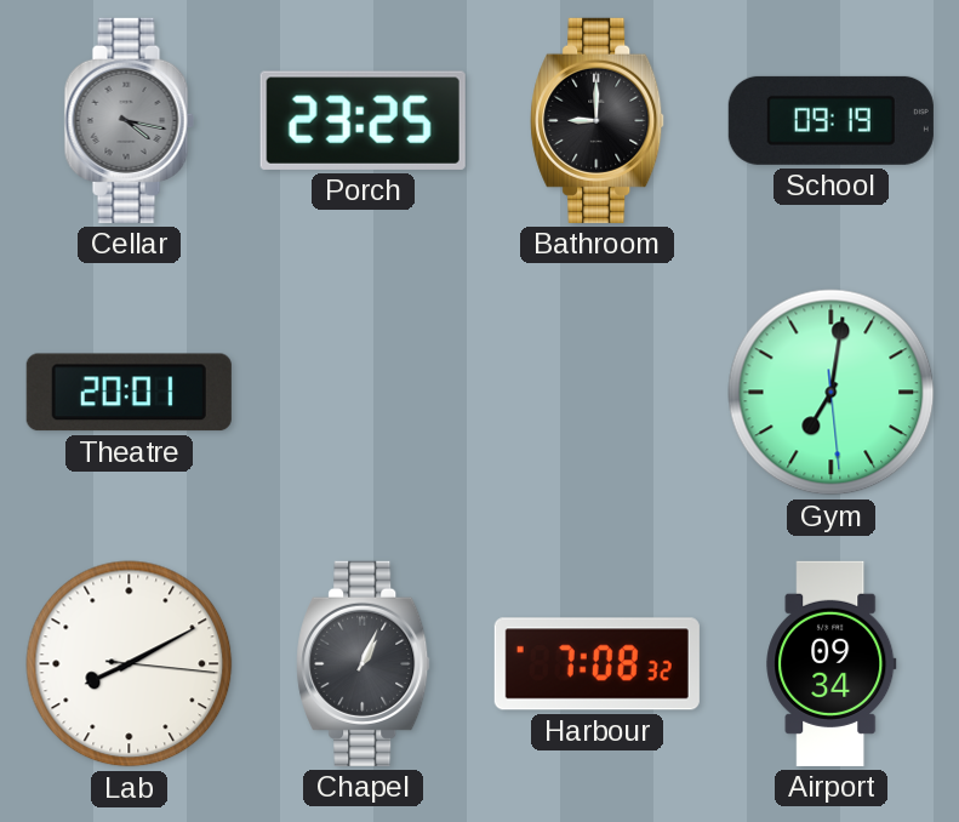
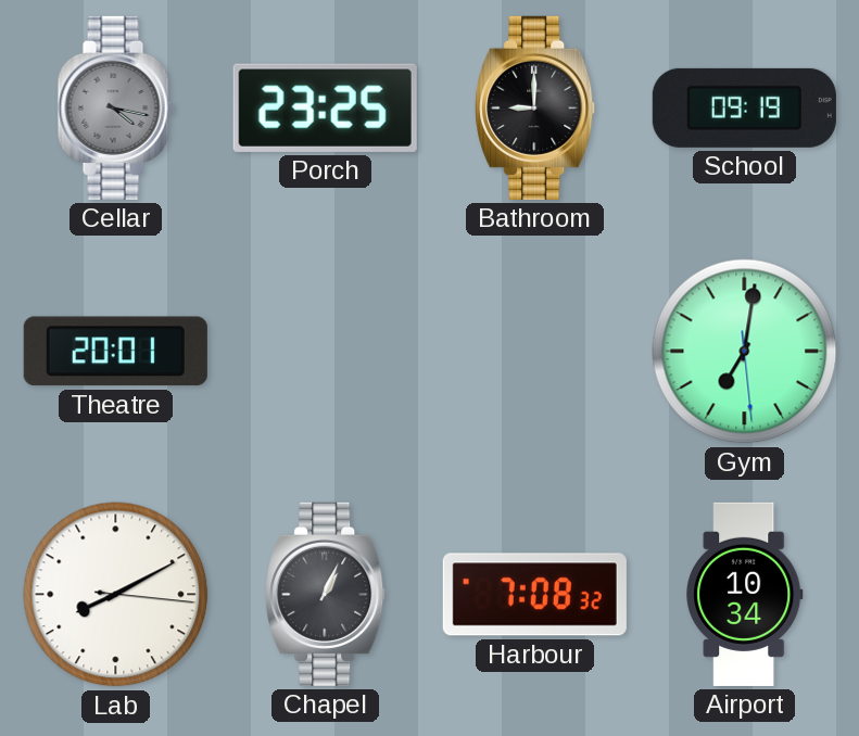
Airport: 09:34 -> 10:34 (745, 594)
